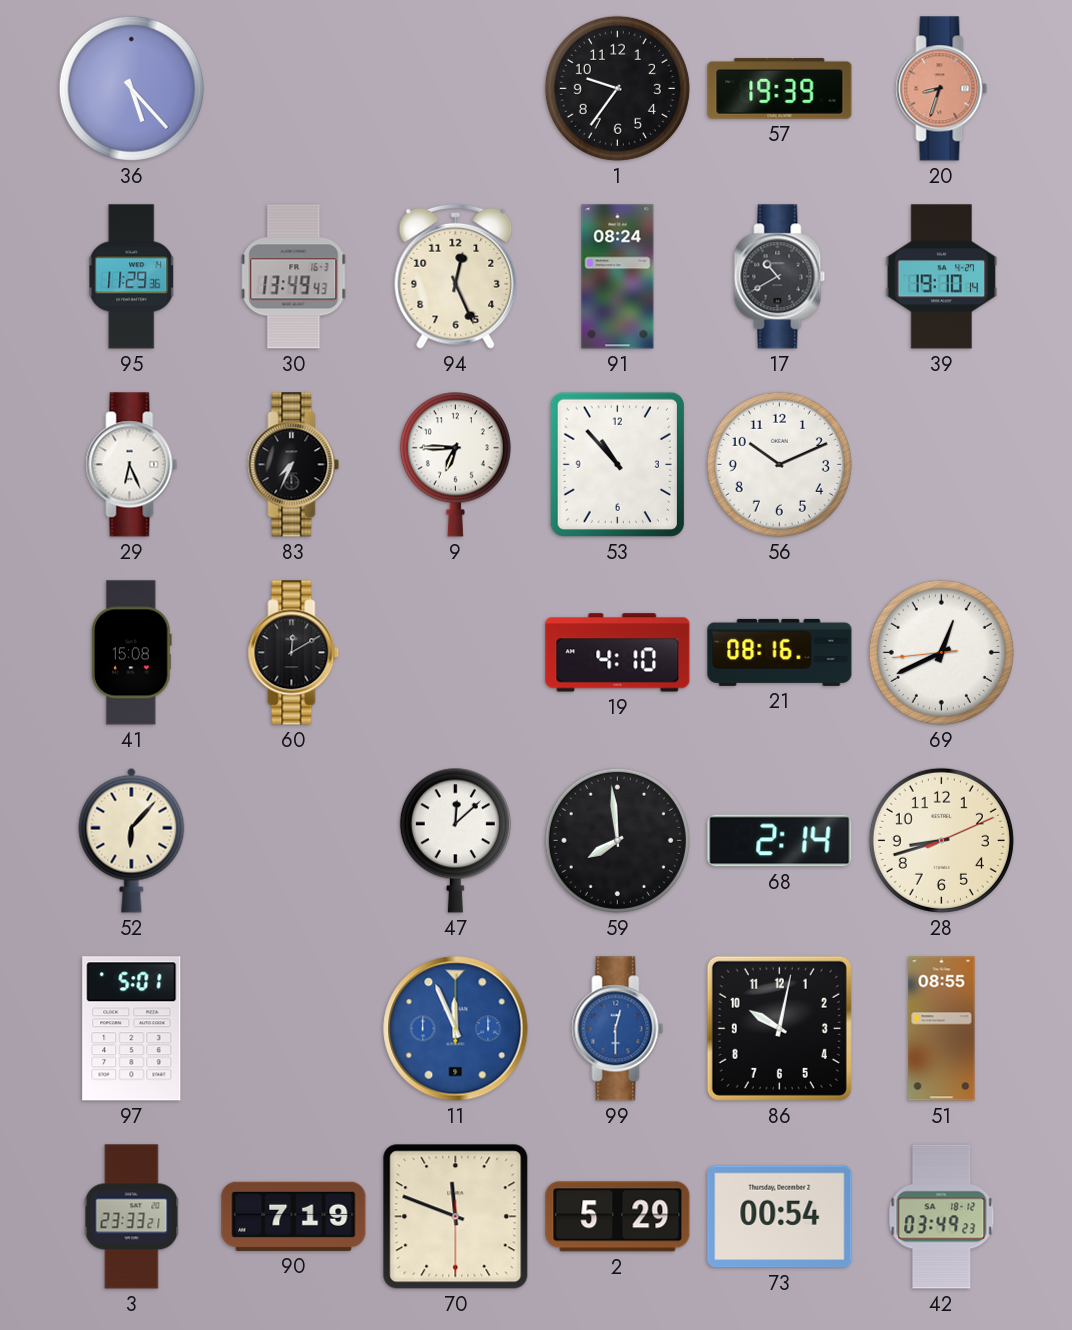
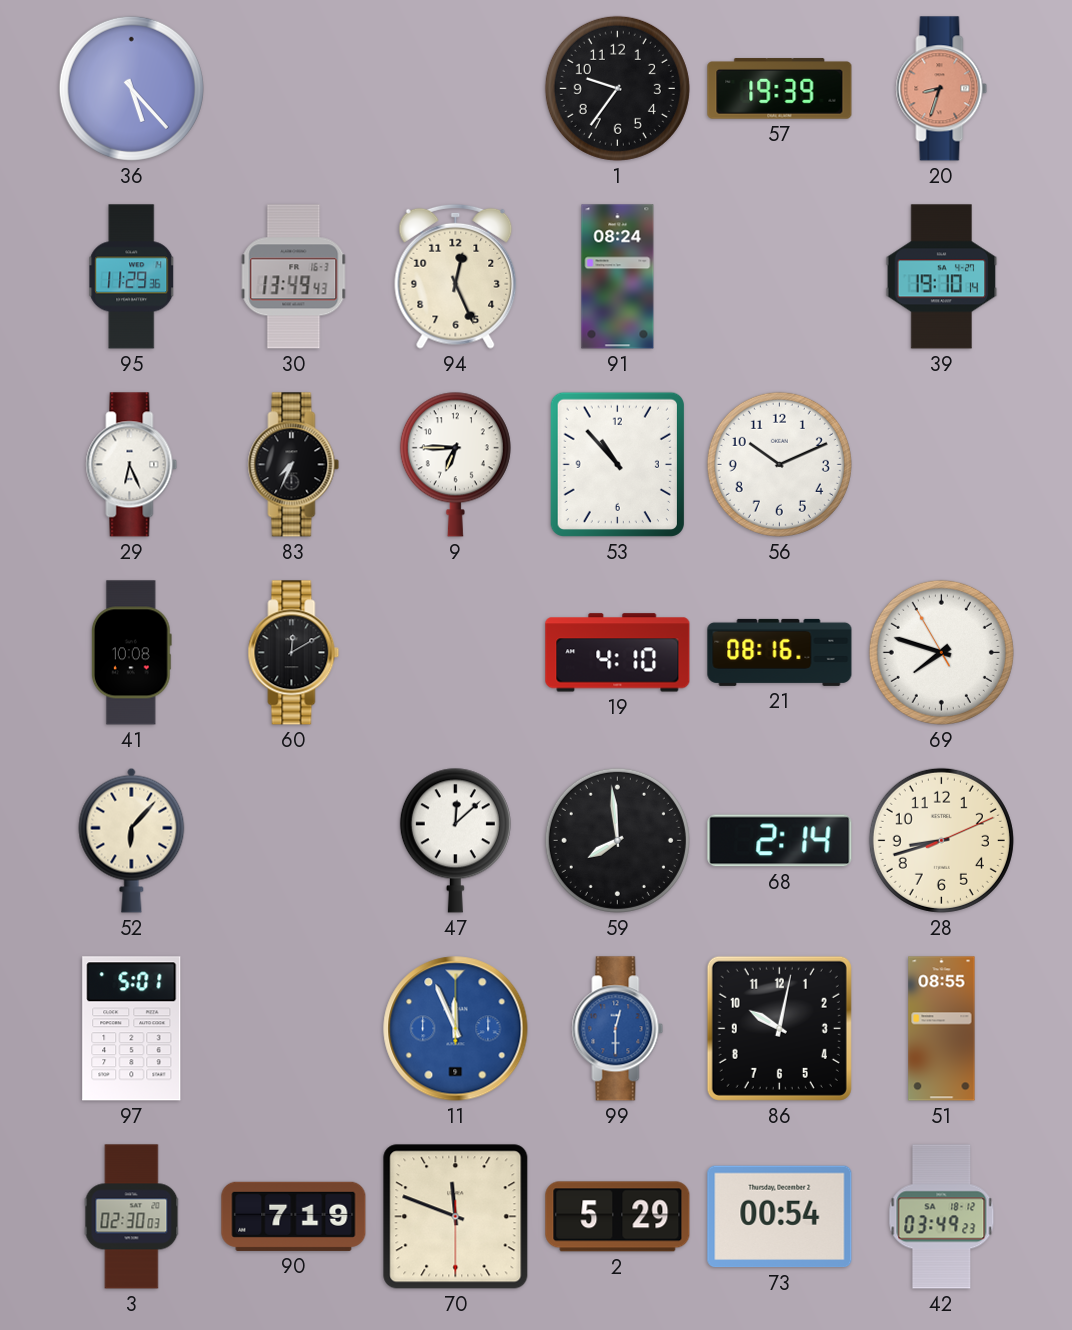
17: 10:40 -> none (780, 277)
41: 15:08 -> 10:08 (131, 653)
69: 12:40 -> 7:47 (941, 652)
3: 23:33 -> 02:30 (132, 1217)
